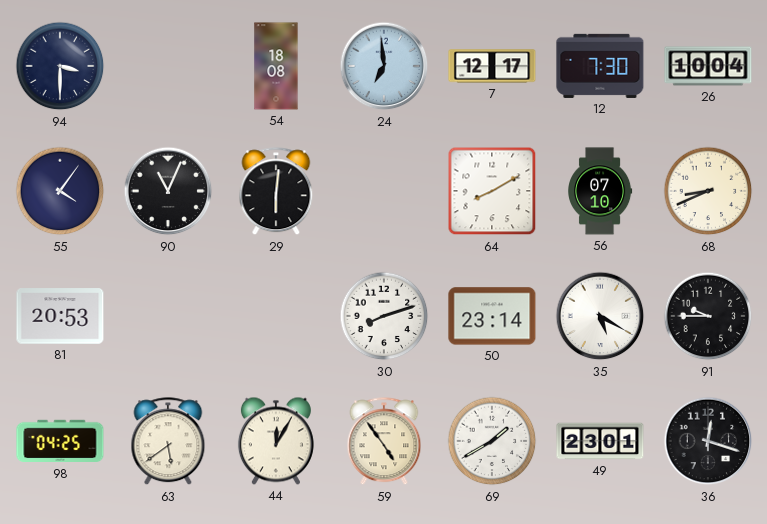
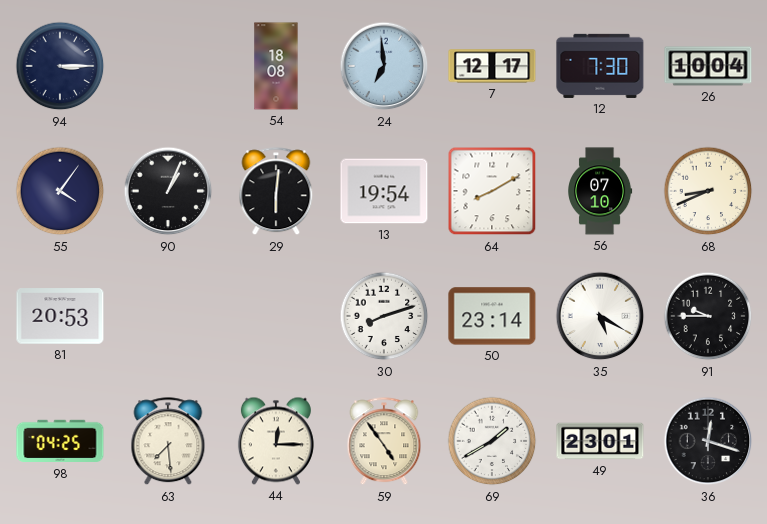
94: 3:30 -> 3:15 (60, 66)
90: 11:04 -> 1:04 (168, 191)
13: none -> 19:54 (384, 191)
63: 5:39 -> 7:29 (168, 442)
44: 12:05 -> 12:15 (276, 441)
